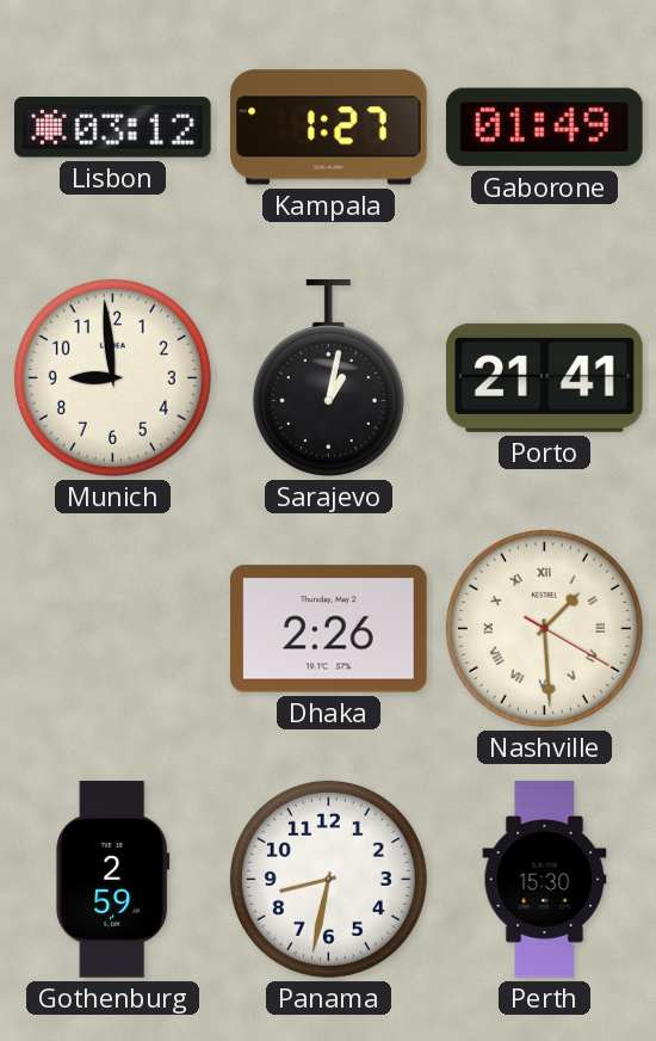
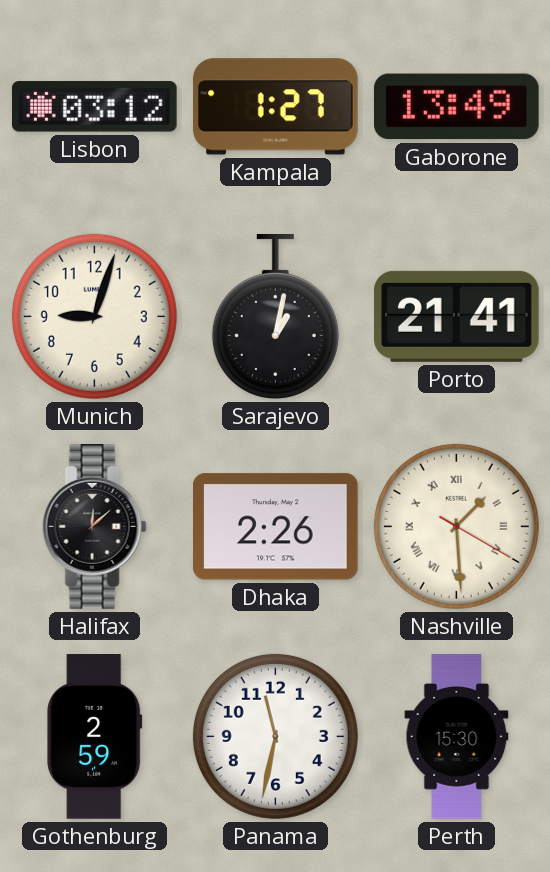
Gaborone: 01:49 -> 13:49 (456, 107)
Munich: 8:59 -> 9:03 (94, 316)
Halifax: none -> 12:08 (94, 527)
Panama: 8:32 -> 11:32 (275, 736)
